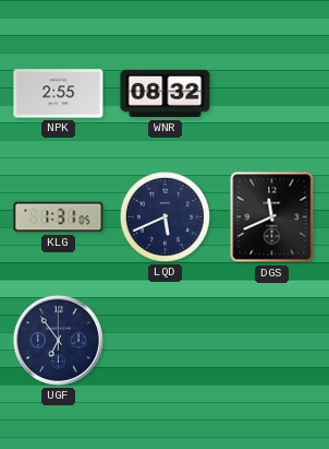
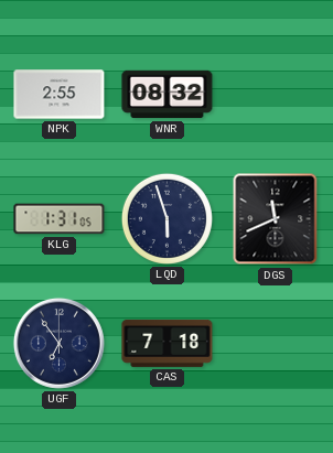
LQD: 5:41 -> 5:57 (166, 218)
CAS: none -> 7:18 (168, 343)
